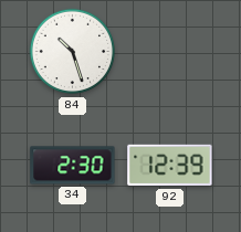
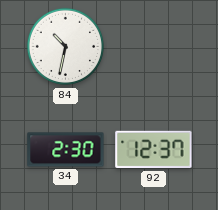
84: 10:27 -> 10:32 (66, 47)
92: 12:39 -> 12:37 (154, 150)
